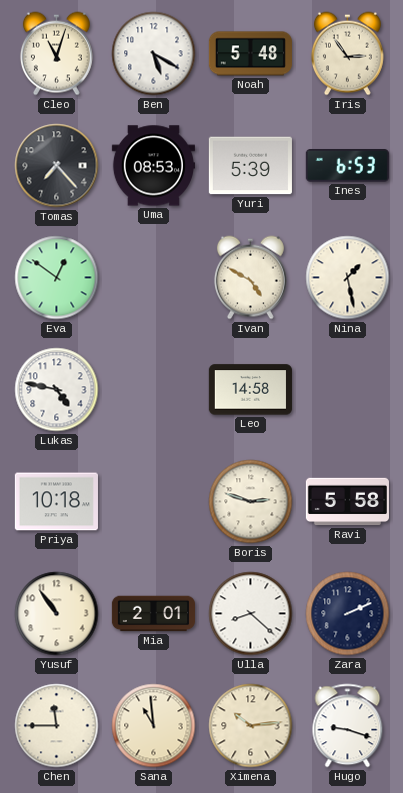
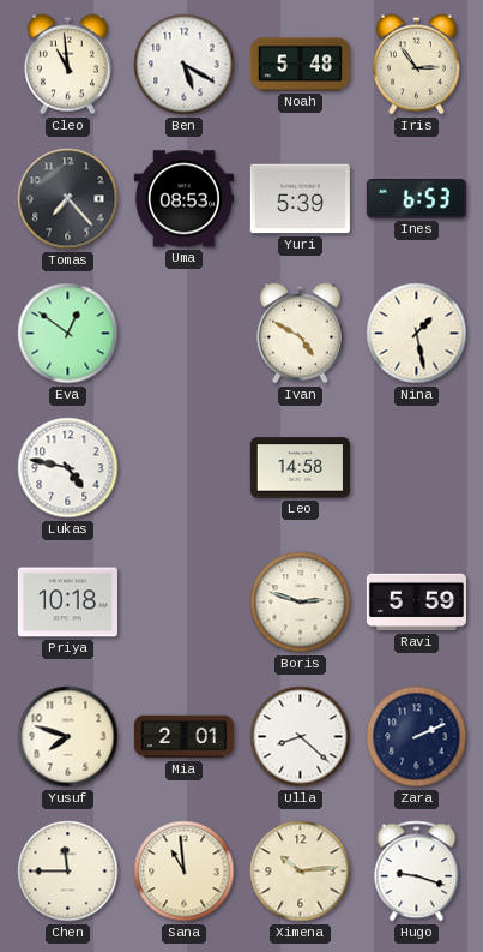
Cleo: 11:03 -> 10:59 (67, 65)
Ravi: 5:58 -> 5:59 (416, 603)
Yusuf: 10:54 -> 7:48 (68, 737)
